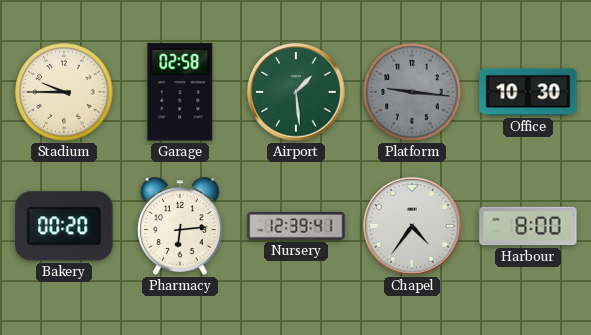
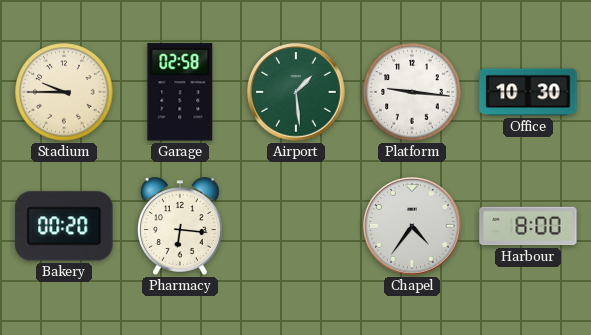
Platform dial: grey -> white (412, 92)
Pharmacy: 6:14 -> 6:16 (181, 226)
Nursery: 12:39 -> none (296, 227)
